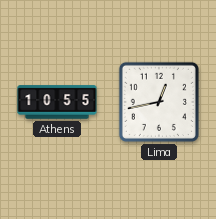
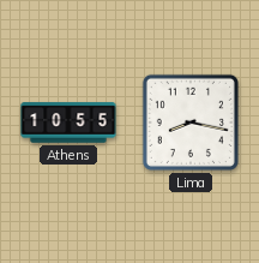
Lima: 12:43 -> 8:17 (191, 122)
